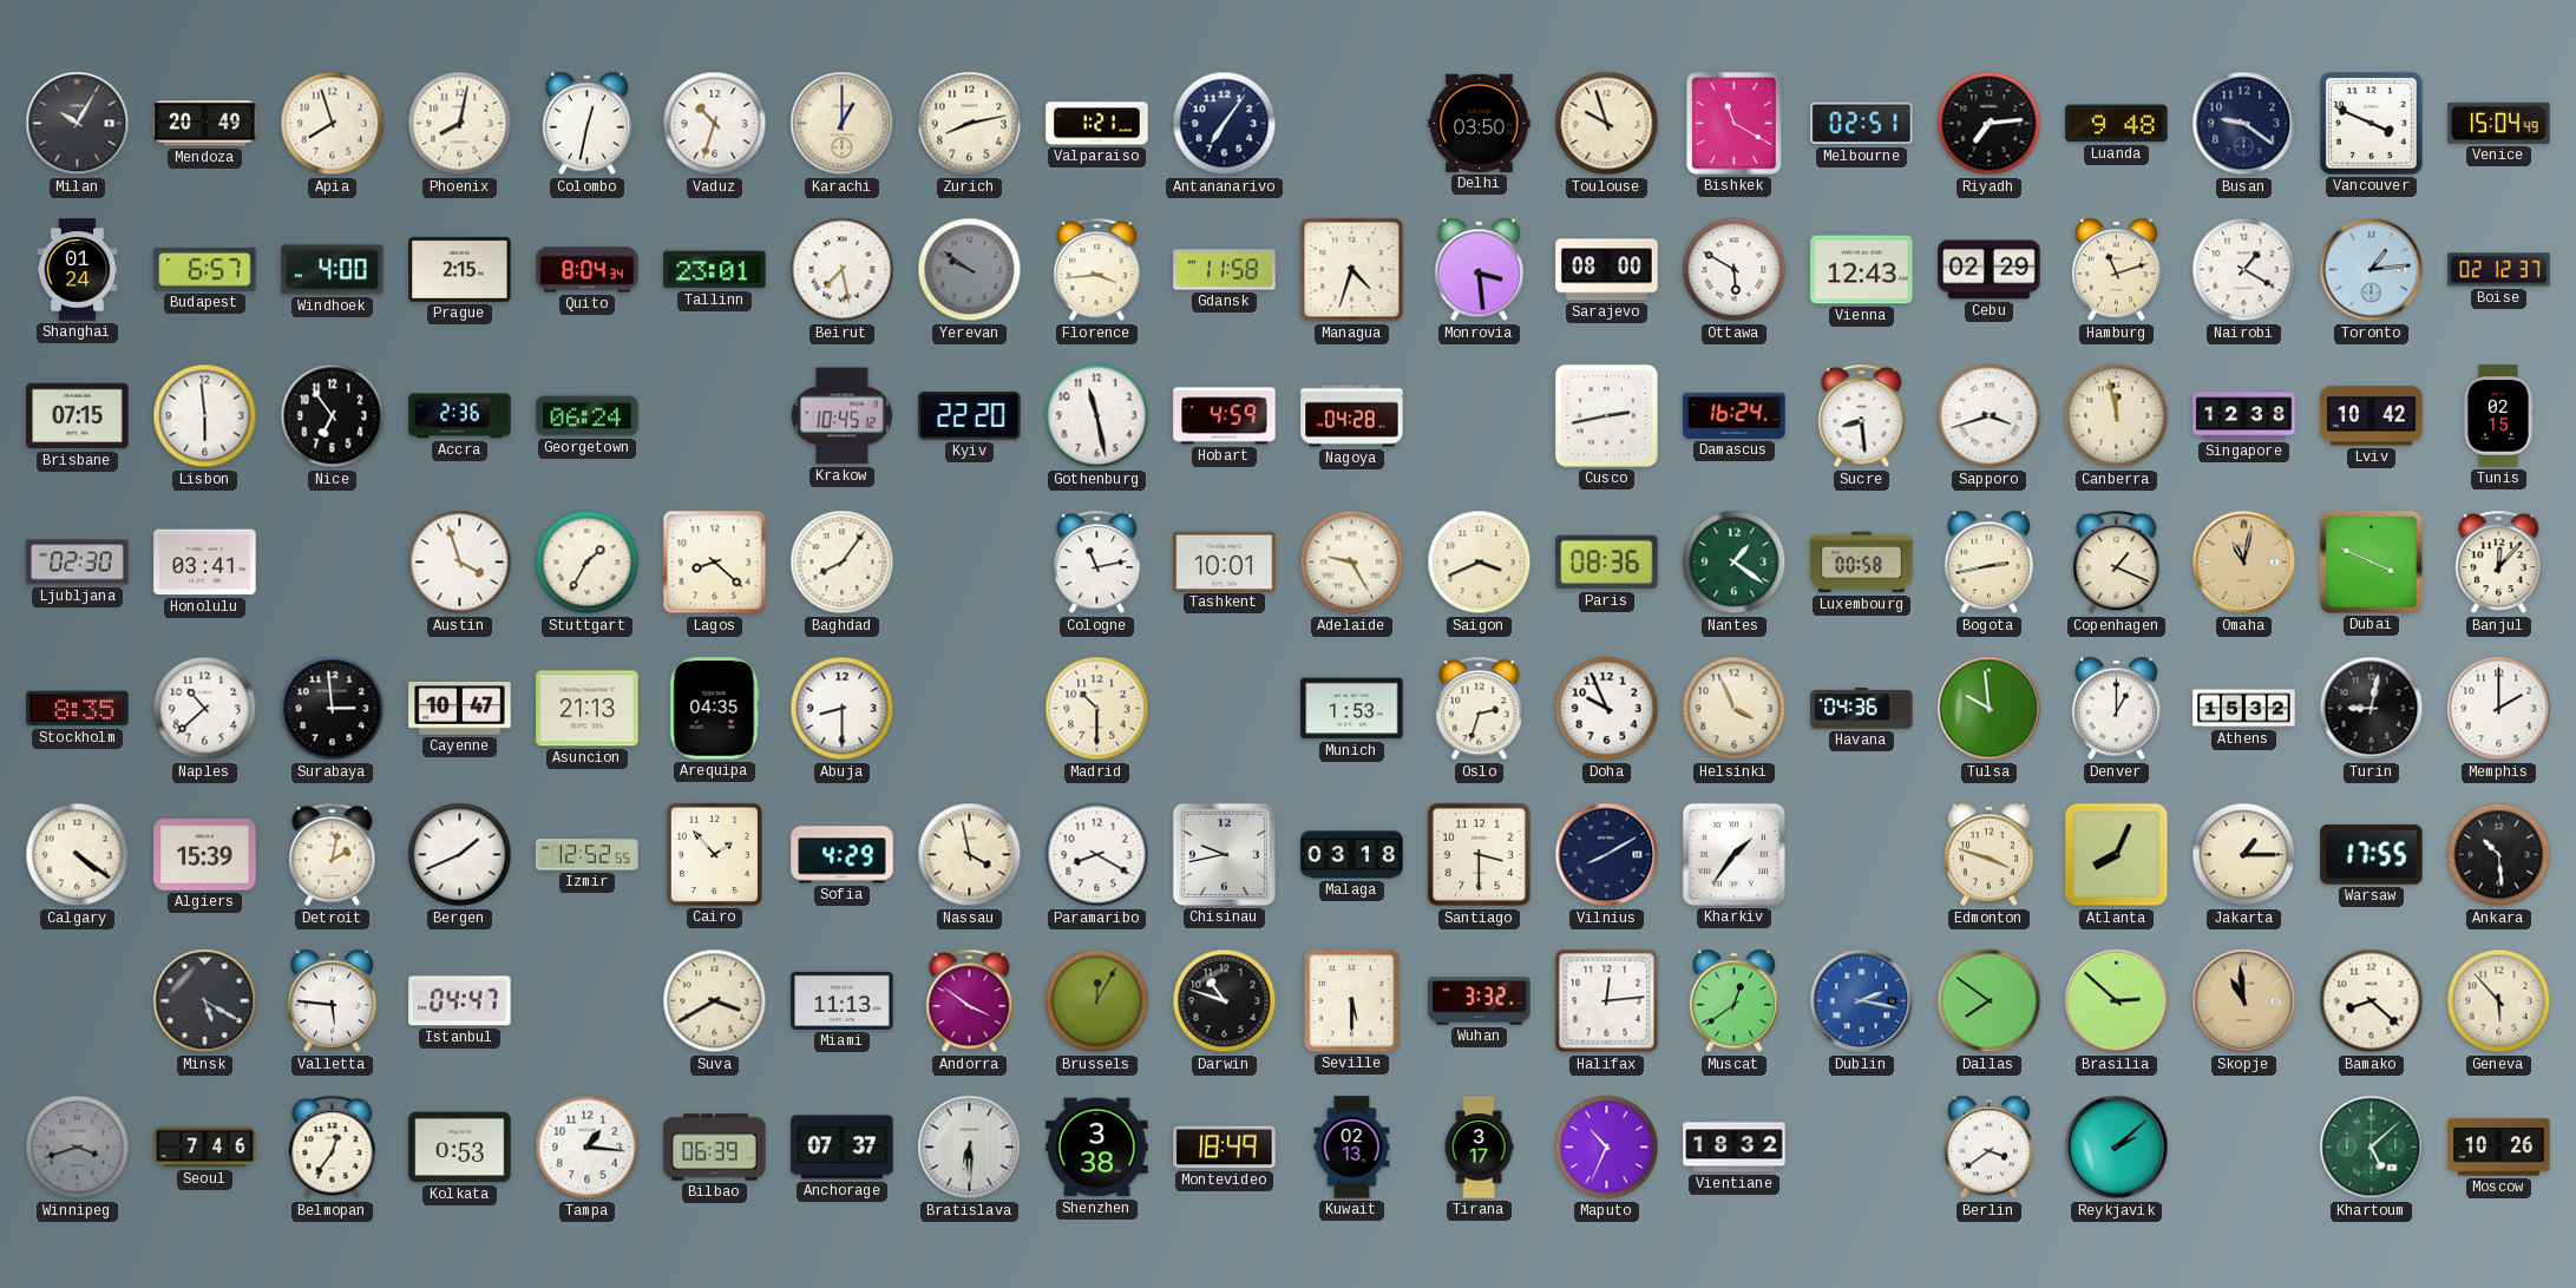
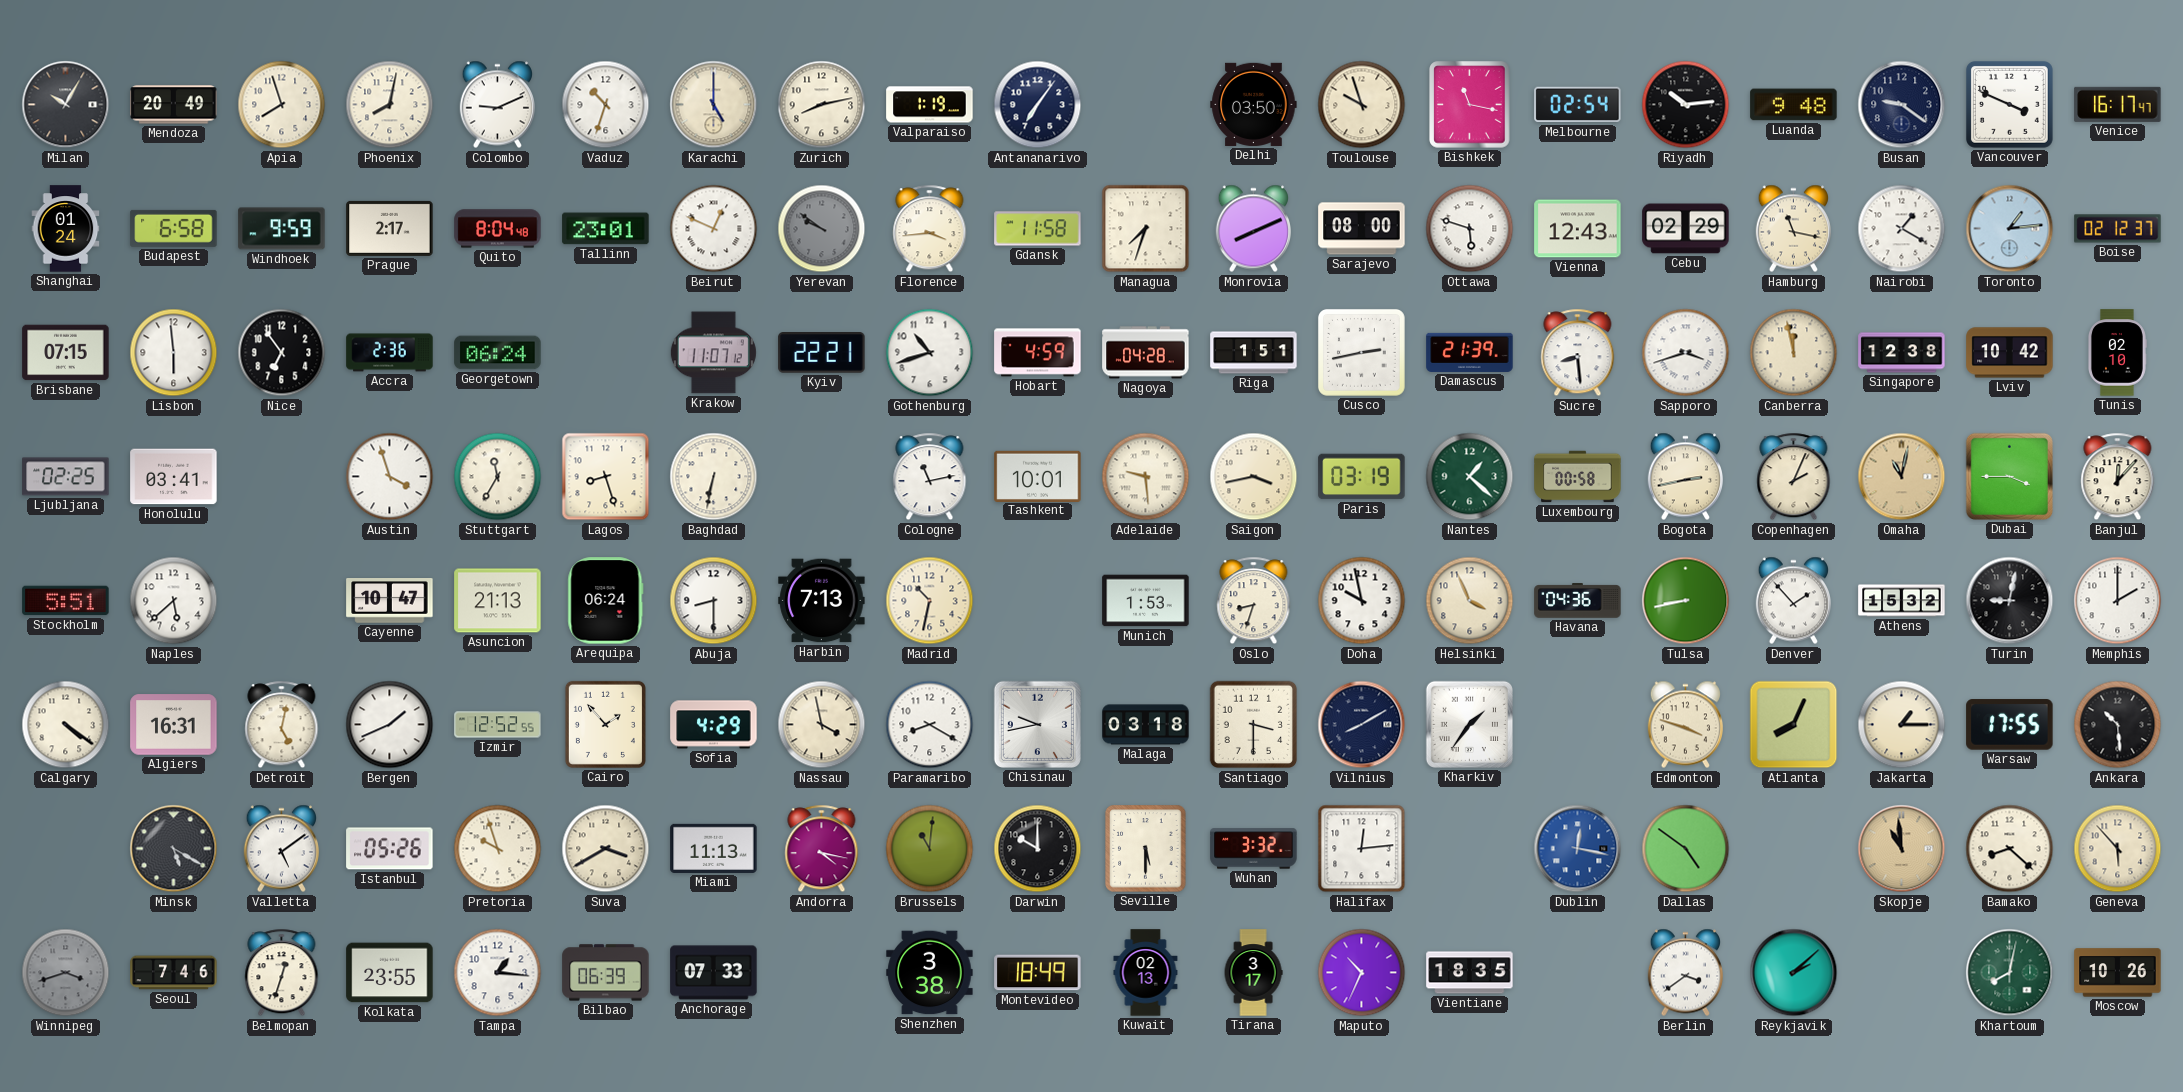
Colombo: 12:32 -> 9:11 (497, 105)
Karachi: 1:00 -> 5:00 (714, 105)
Valparaiso: 1:21 -> 1:19 (930, 105)
Bishkek: 11:20 -> 11:17 (1470, 105)
Melbourne: 02:51 -> 02:54 (1578, 105)
Riyadh: 7:14 -> 10:14 (1686, 105)
Venice: 15:04 -> 16:17 (2118, 104)
Budapest: 6:57 -> 6:58 (174, 228)
Windhoek: 4:00 -> 9:59 (282, 229)
Prague: 2:15 -> 2:17 (390, 228)
Quito: 8:04:34 -> 8:04:48 (498, 229)
Beirut: 7:28 -> 12:49 (714, 229)
Managua: 4:33 -> 7:33 (1146, 229)
Monrovia: 3:29 -> 8:11 (1253, 229)
Ottawa: 5:50 -> 5:48 (1470, 229)
Hamburg: 11:12 -> 11:17 (1793, 229)
Krakow: 10:45 -> 11:07 (713, 353)
Kyiv: 22:20 -> 22:21 (822, 353)
Gothenburg: 11:28 -> 10:42 (930, 353)
Riga: none -> 1:51 (1254, 353)
Damascus: 16:24 -> 21:39 (1470, 352)
Tunis: 02:15 -> 02:10 (2117, 353)
Ljubljana: 02:30 -> 02:25 (66, 477)
Stuttgart: 1:35 -> 11:35 (498, 477)
Lagos: 8:22 -> 8:27 (606, 477)
Baghdad: 8:06 -> 6:32 (714, 477)
Adelaide: 9:25 -> 9:29 (1146, 477)
Saigon: 3:41 -> 3:43 (1254, 477)
Paris: 08:36 -> 03:19 (1362, 477)
Nantes: 1:21 -> 1:22 (1470, 477)
Copenhagen: 1:19 -> 2:04 (1794, 477)
Dubai: 3:49 -> 3:45 (2009, 476)
Stockholm: 8:35 -> 5:51 (66, 601)
Naples: 10:38 -> 5:38 (174, 601)
Surabaya: 2:59 -> none (333, 709)
Arequipa: 04:35 -> 06:24 (606, 601)
Harbin: none -> 7:13 (822, 601)
Madrid: 10:30 -> 10:32 (930, 601)
Oslo: 2:33 -> 8:33 (1254, 601)
Doha: 9:56 -> 9:58 (1362, 601)
Tulsa: 9:59 -> 8:43 (1686, 601)
Denver: 1:00 -> 1:53 (1793, 601)
Algiers: 15:39 -> 16:31 (174, 725)
Detroit: 2:02 -> 5:02 (282, 725)
Valletta: 5:46 -> 5:09 (281, 849)
Istanbul: 04:47 -> 05:26 (390, 849)
Pretoria: none -> 9:57 (498, 849)
Andorra: 3:51 -> 4:17 (822, 849)
Brussels: 12:05 -> 11:01 (930, 849)
Darwin: 10:48 -> 10:00 (1038, 849)
Muscat: 12:39 -> none (1733, 1001)
Dublin: 2:17 -> 12:17 (1578, 849)
Dallas: 7:51 -> 4:51 (1686, 849)
Brasilia: 2:52 -> none (2117, 1001)
Belmopan: 12:36 -> 12:33 (282, 973)
Kolkata: 0:53 -> 23:55 (390, 973)
Anchorage: 07:37 -> 07:33 (714, 973)
Bratislava: 6:30 -> none (970, 1148)
Vientiane: 18:32 -> 18:35 (1470, 973)
Khartoum: 5:08 -> 8:02 (2010, 973)
